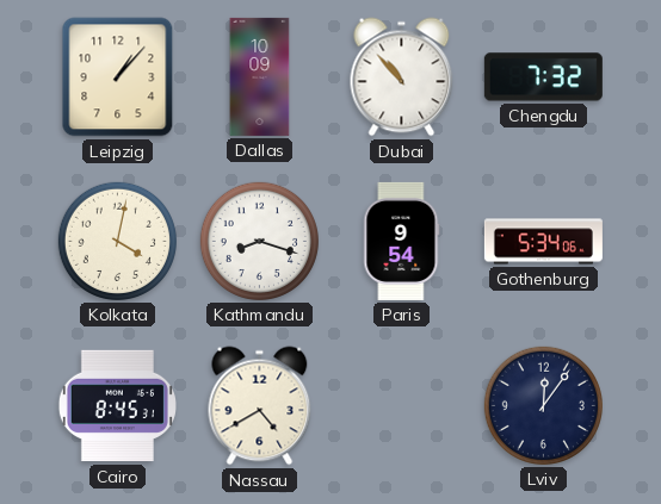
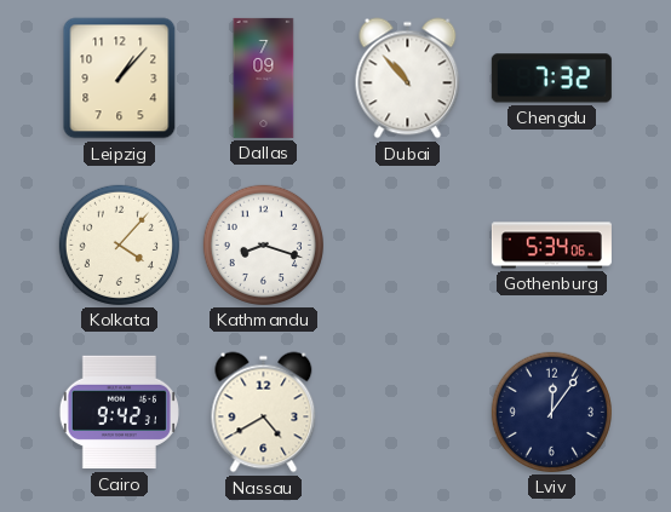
Dallas: 10:09 -> 7:09 (264, 77)
Kolkata: 4:02 -> 4:07 (119, 245)
Paris: 9:54 -> none (402, 241)
Cairo: 8:45 -> 9:42 (119, 413)
